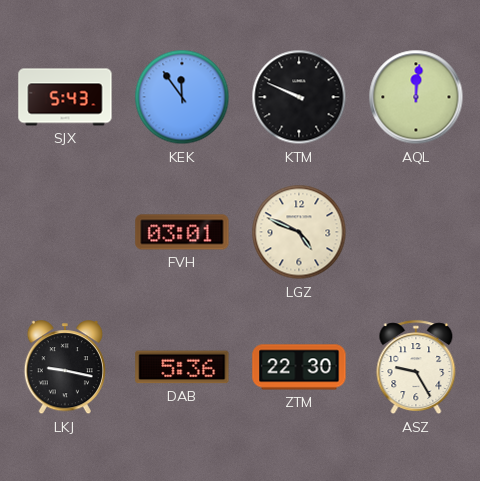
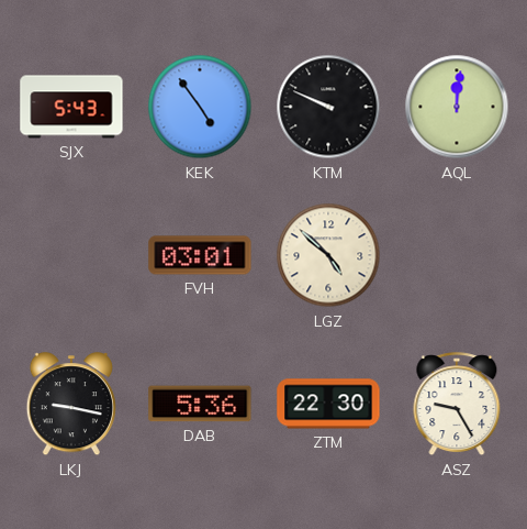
KEK: 11:54 -> 4:54 (200, 107)
LGZ: 4:49 -> 4:52 (328, 255)
